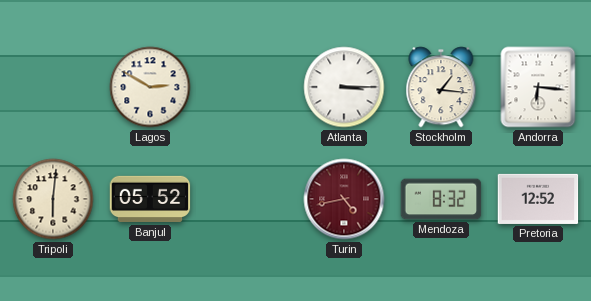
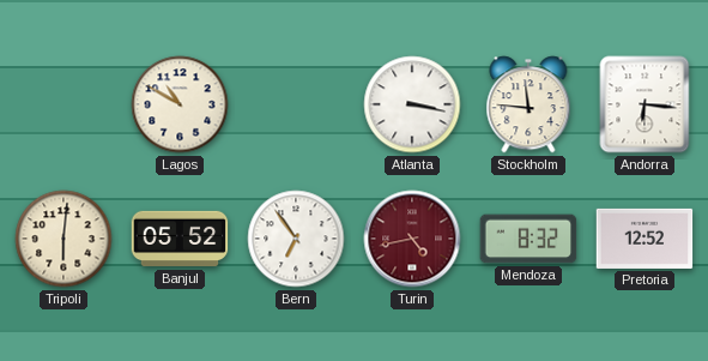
Lagos: 2:50 -> 10:50 (180, 104)
Atlanta: 3:15 -> 3:17 (412, 104)
Stockholm: 1:16 -> 11:46 (528, 104)
Bern: none -> 6:54 (296, 239)
